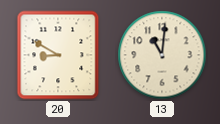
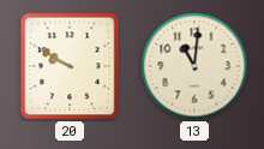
20: 8:50 -> 9:50 (70, 66)
